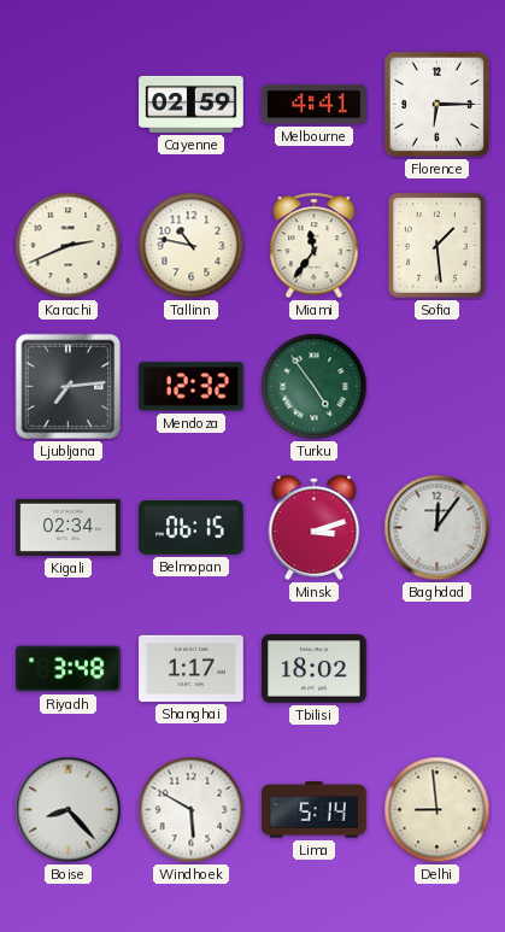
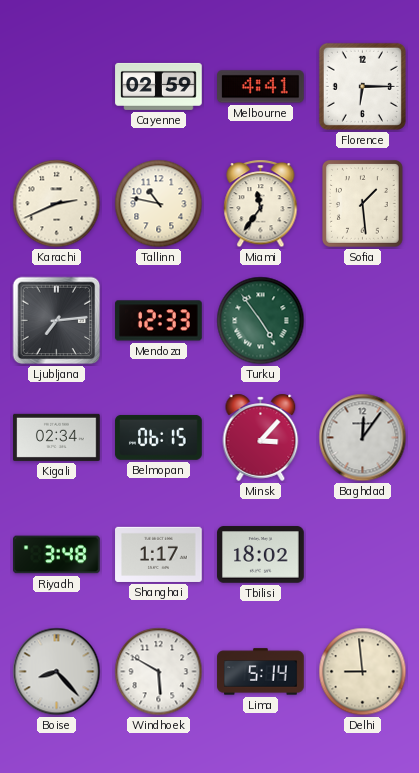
Mendoza: 12:32 -> 12:33 (159, 321)
Minsk: 3:12 -> 3:07 (261, 437)
